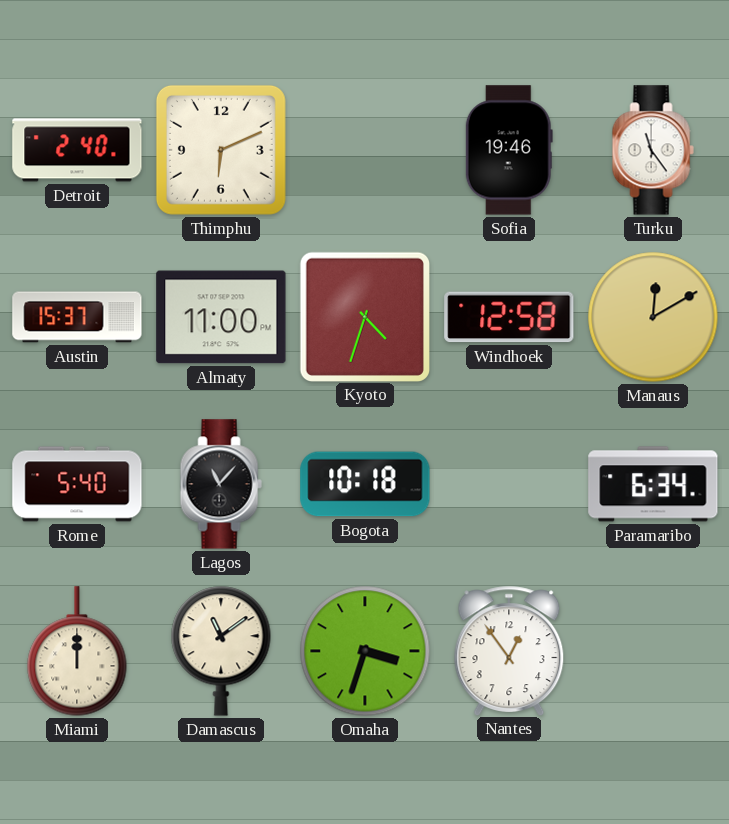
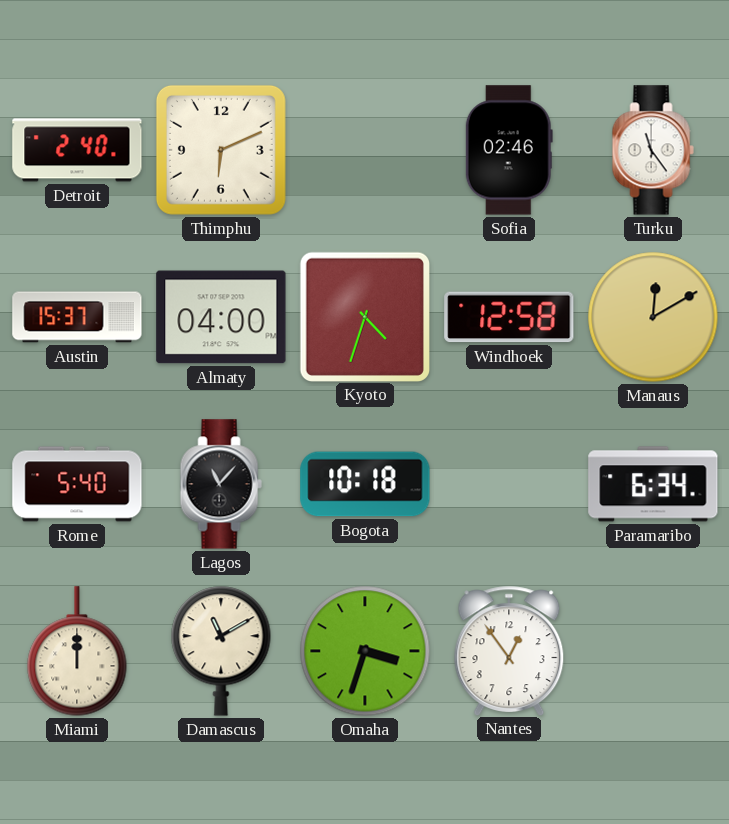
Sofia: 19:46 -> 02:46 (509, 150)
Almaty: 11:00 -> 04:00 (221, 317)
Damascus: 11:09 -> 11:10 (221, 651)
